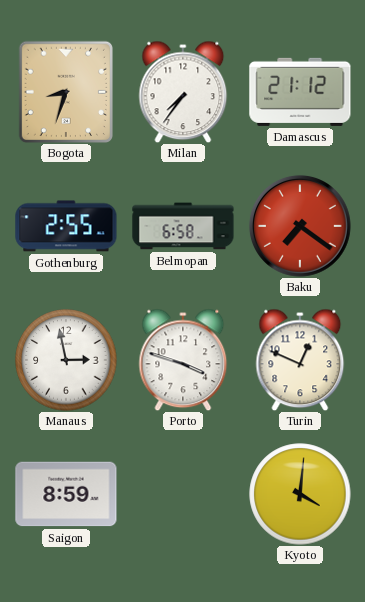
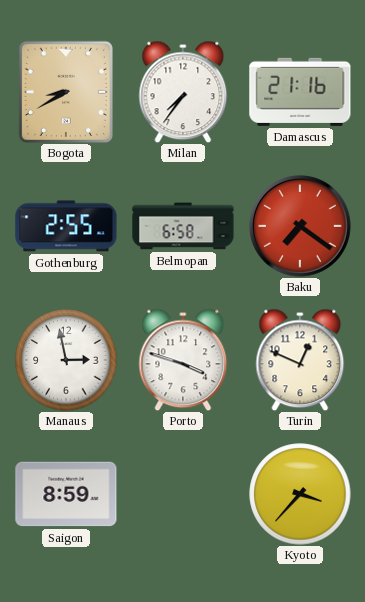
Bogota: 8:33 -> 8:40 (65, 91)
Damascus: 21:12 -> 21:16 (300, 92)
Kyoto: 4:01 -> 3:37 (300, 494)
